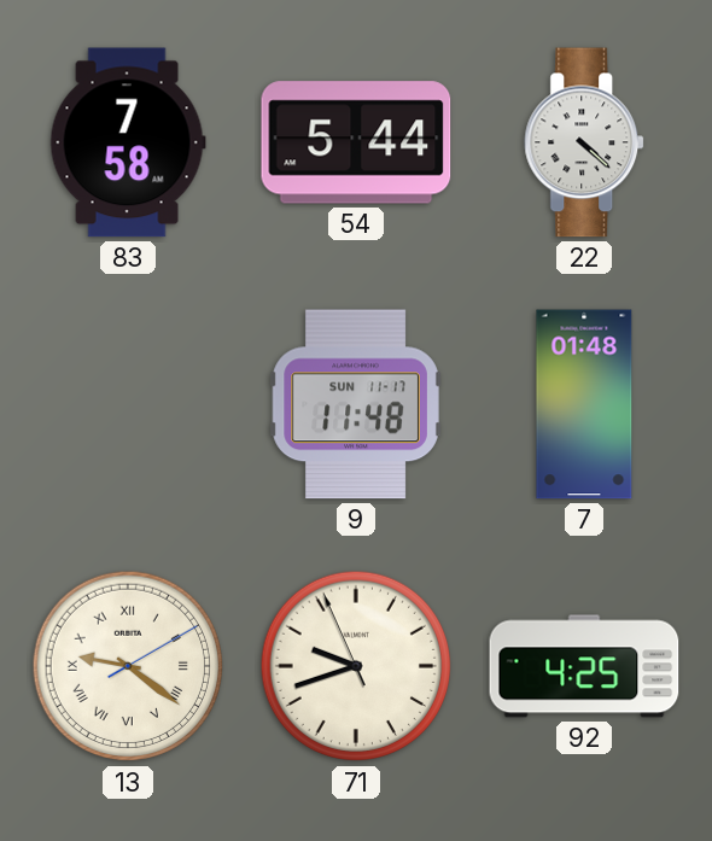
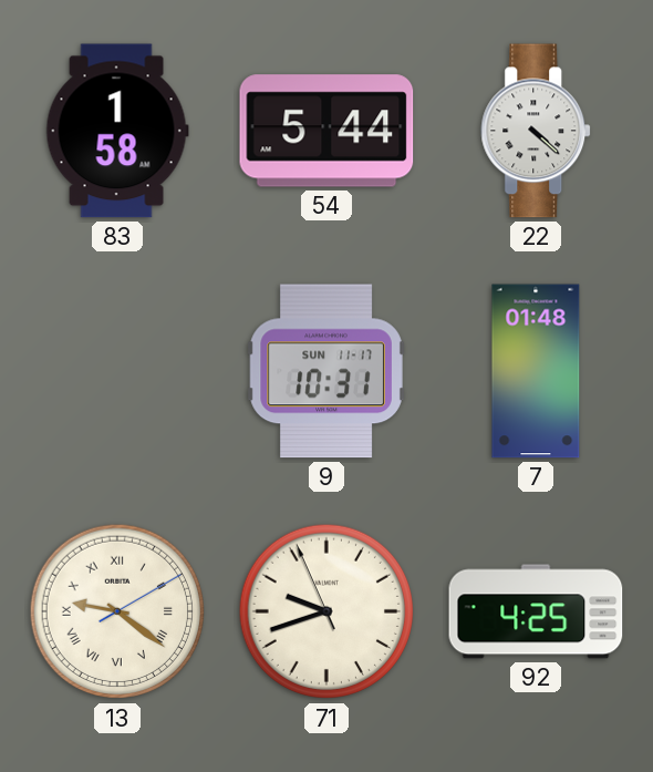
83: 7:58 -> 1:58 (117, 131)
9: 11:48 -> 10:31 (326, 371)
